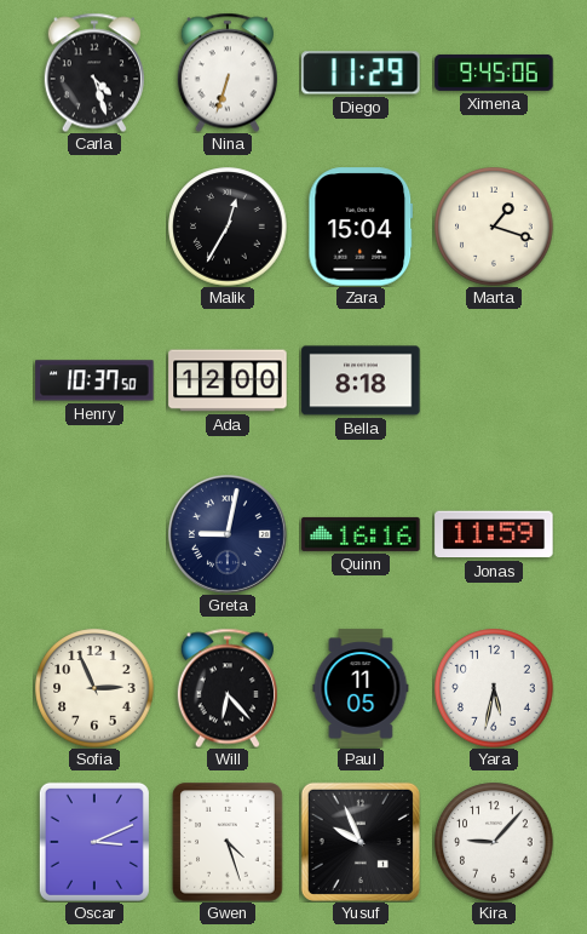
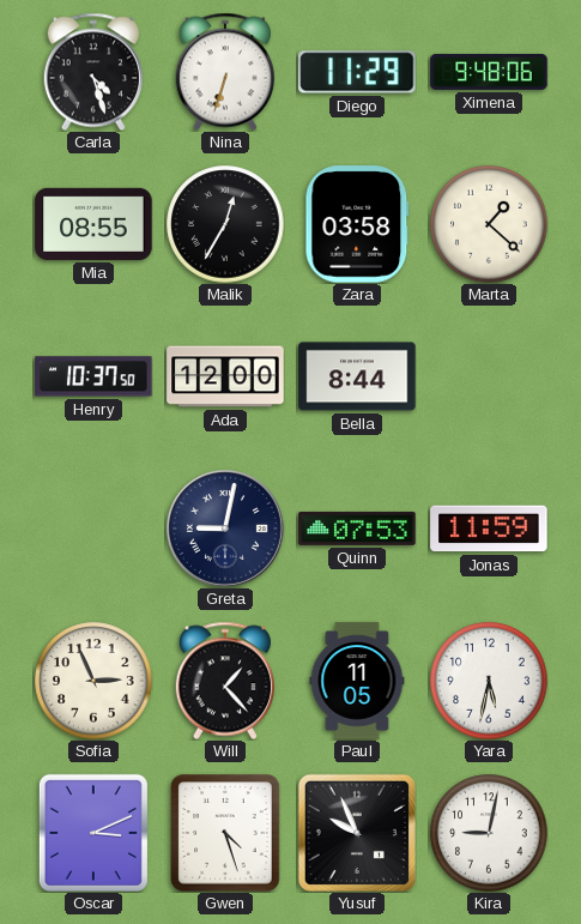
Ximena: 9:45 -> 9:48 (489, 72)
Mia: none -> 08:55 (93, 224)
Zara: 15:04 -> 03:58 (357, 224)
Marta: 1:18 -> 1:22 (489, 224)
Bella: 8:18 -> 8:44 (357, 376)
Quinn: 16:16 -> 07:53 (357, 529)
Will: 6:23 -> 1:23 (225, 681)
Kira: 9:07 -> 9:02 (489, 833)
